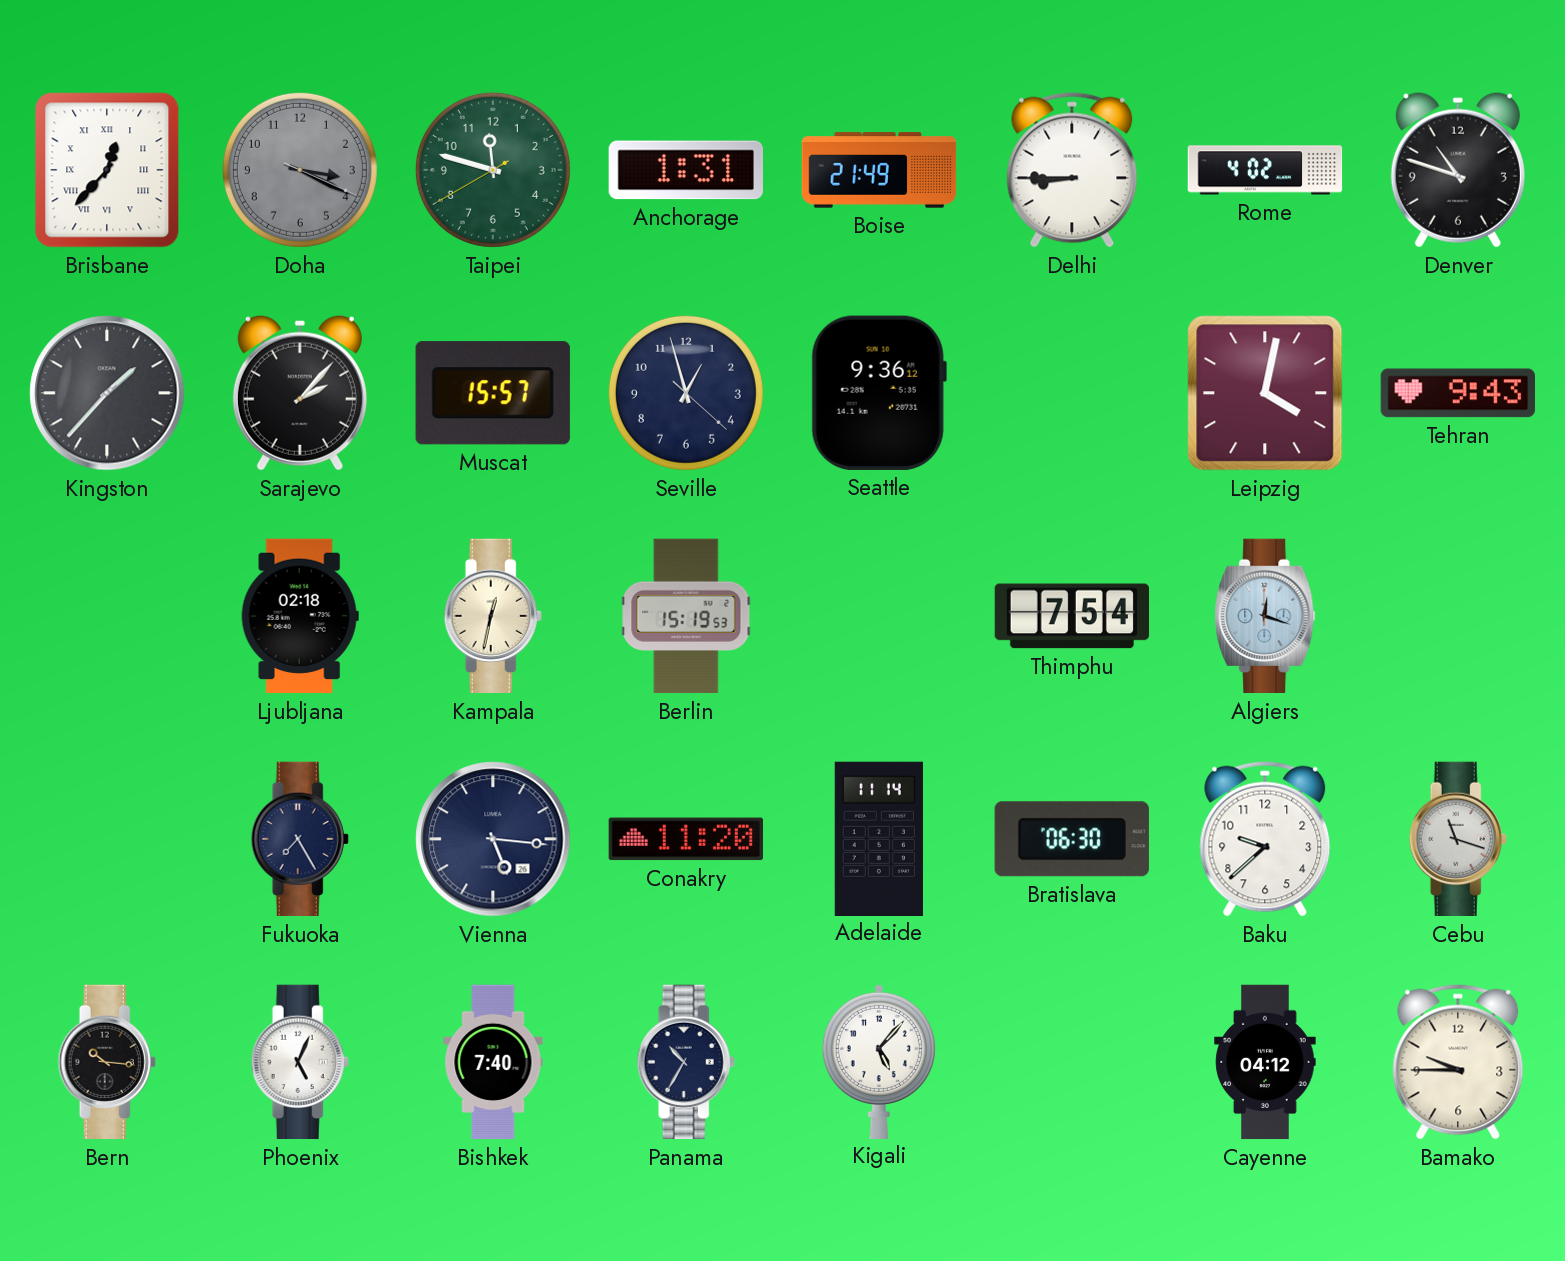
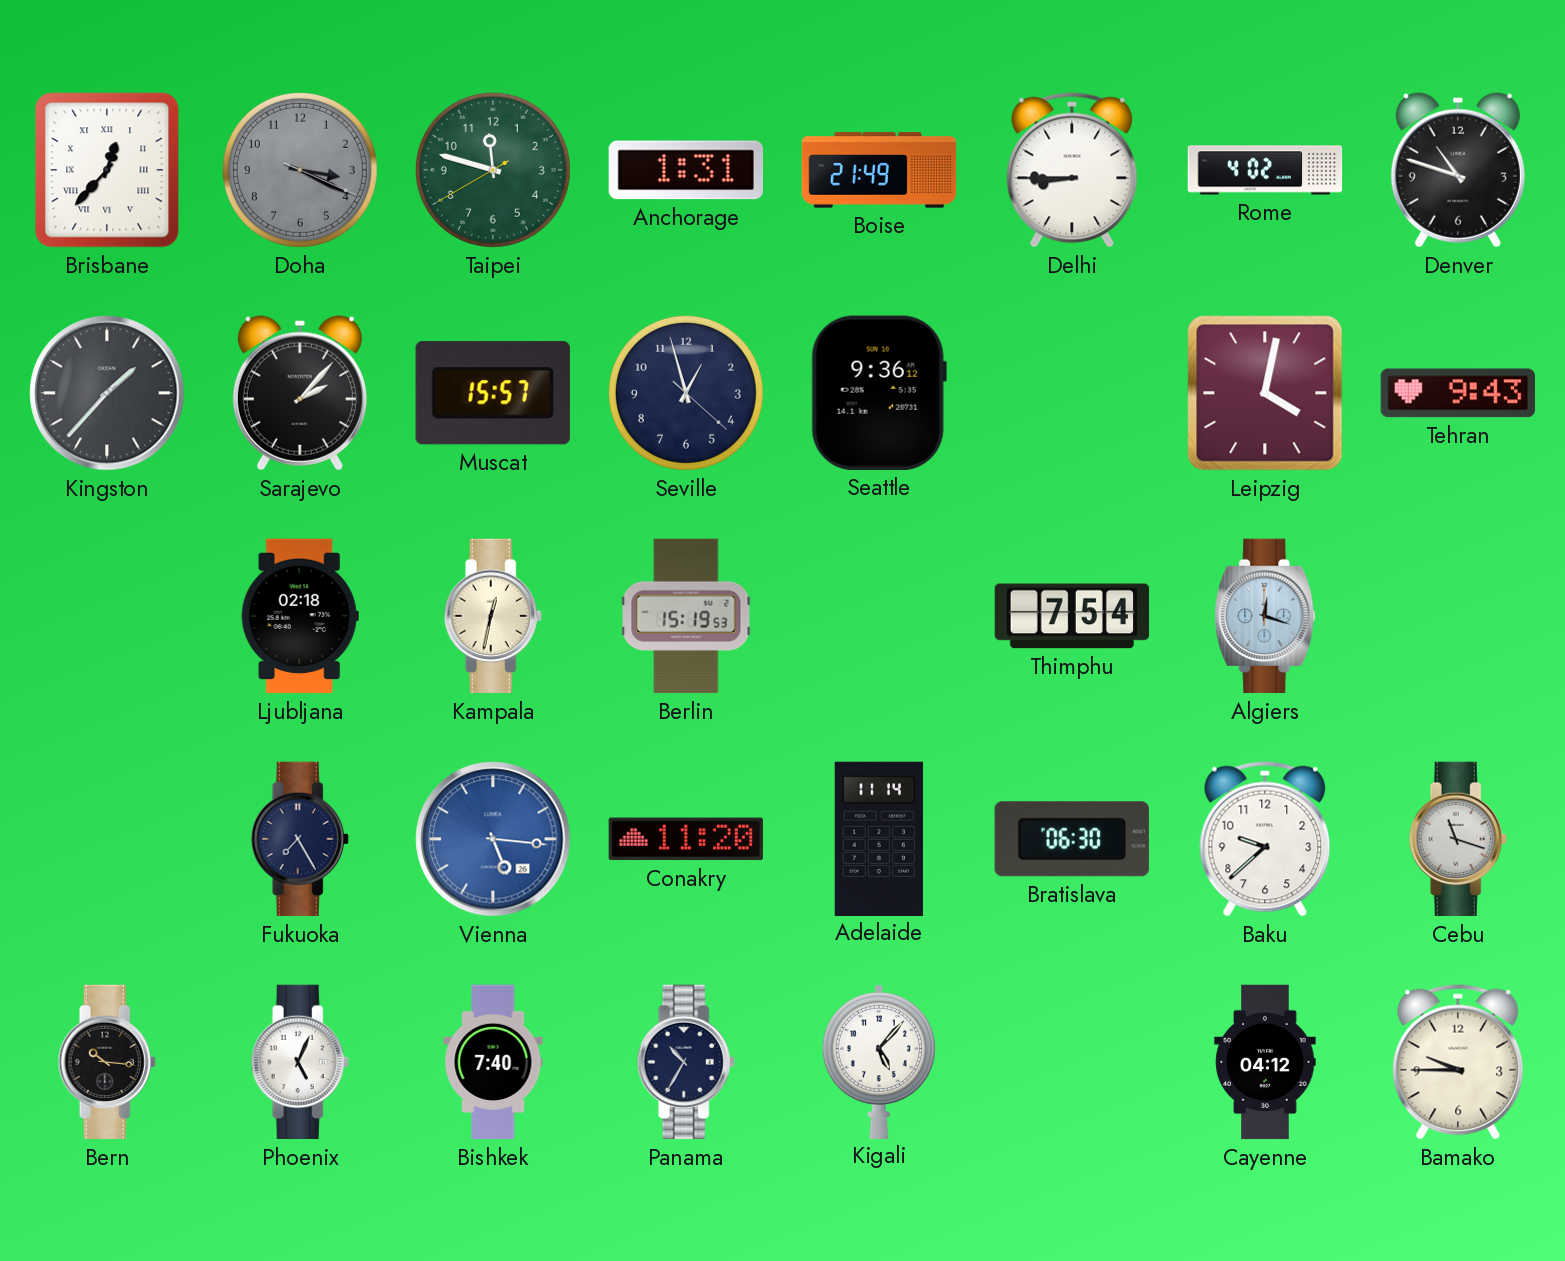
Vienna dial: navy -> blue (493, 839)
